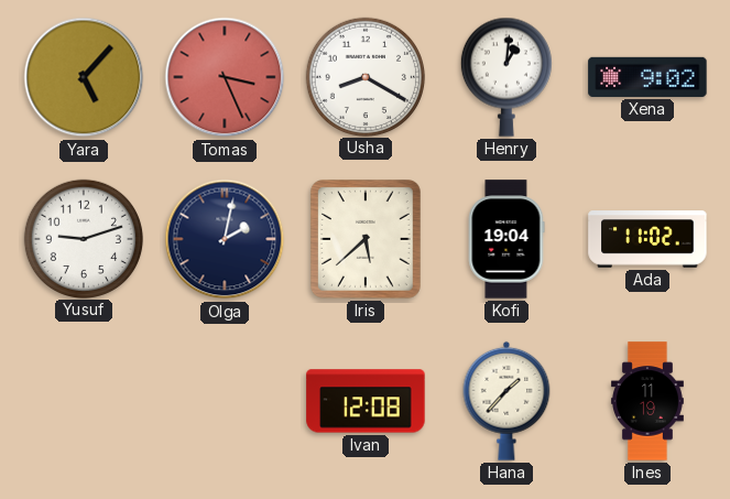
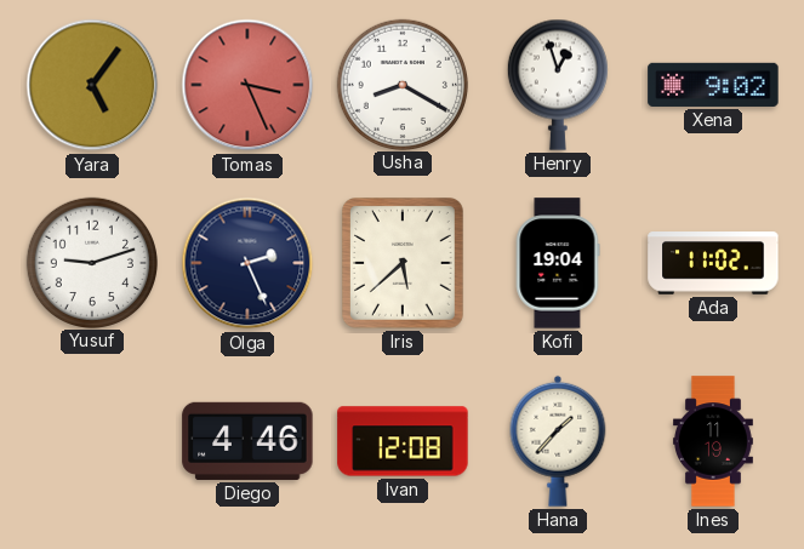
Yara: 5:07 -> 5:06 (92, 85)
Henry: 1:01 -> 12:57 (558, 85)
Olga: 2:02 -> 2:26 (247, 263)
Diego: none -> 4:46 (247, 441)
